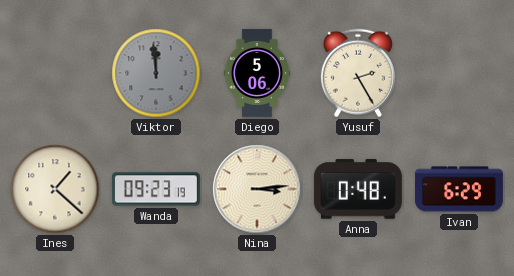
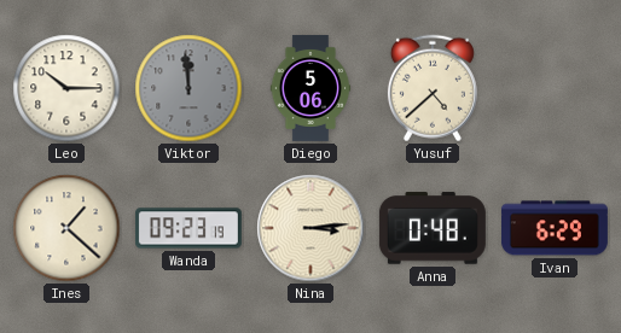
Leo: none -> 10:15 (66, 88)
Yusuf: 2:25 -> 4:38 (433, 88)
